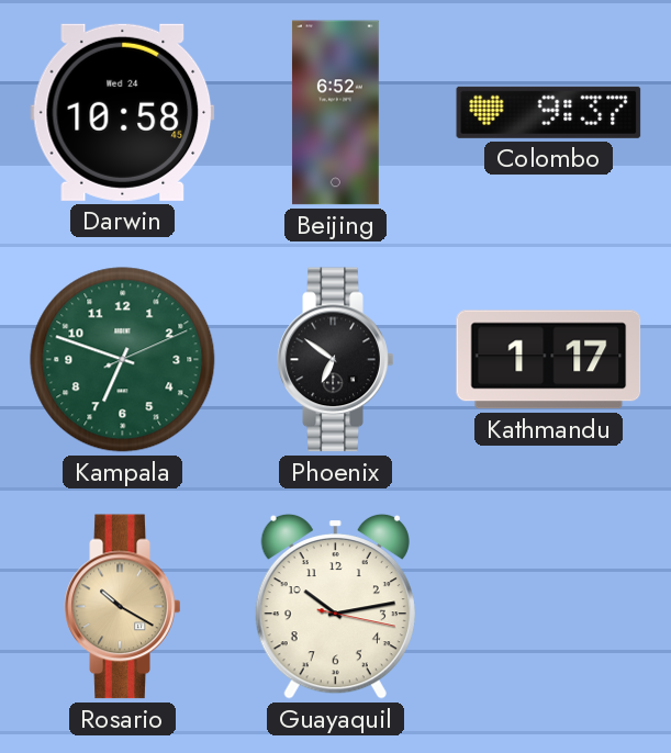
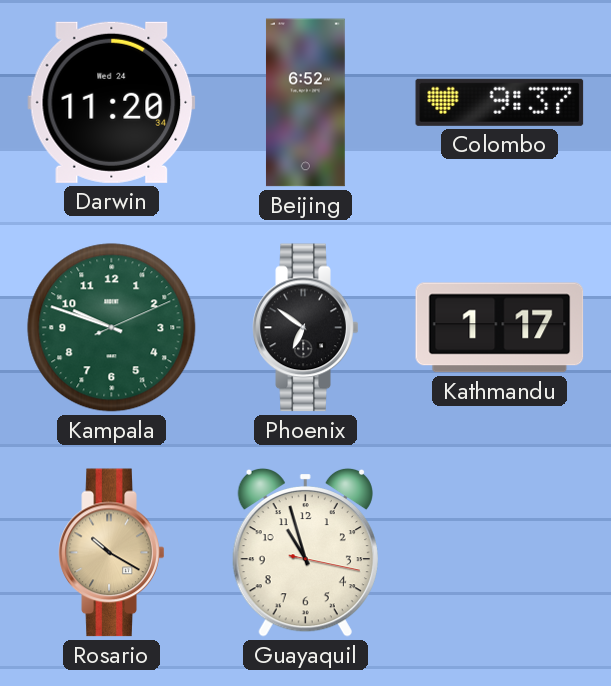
Darwin: 10:58 -> 11:20 (112, 102)
Kampala: 6:48 -> 9:48 (112, 328)
Guayaquil: 10:13 -> 10:57 (305, 552)
